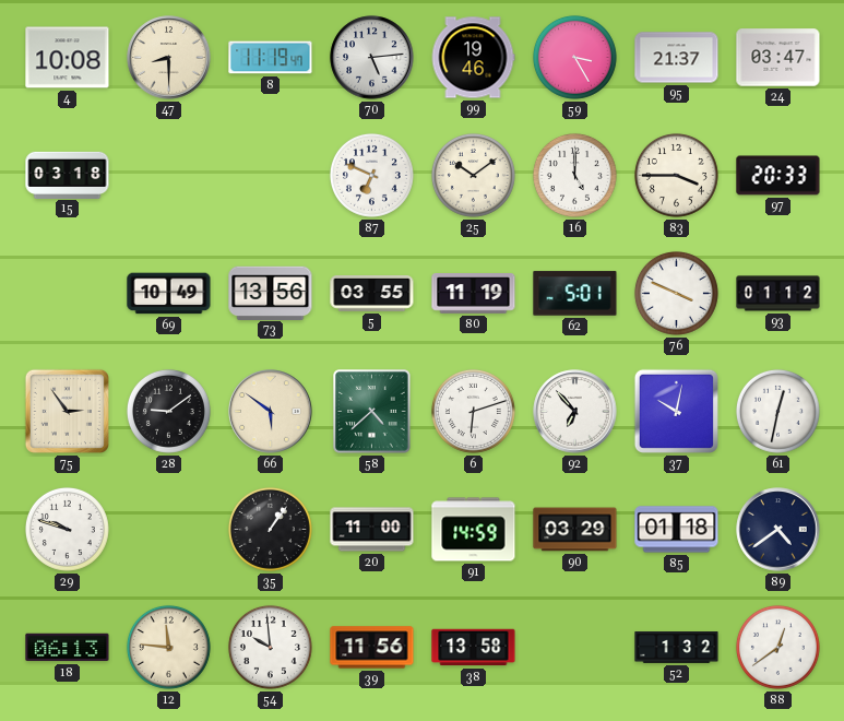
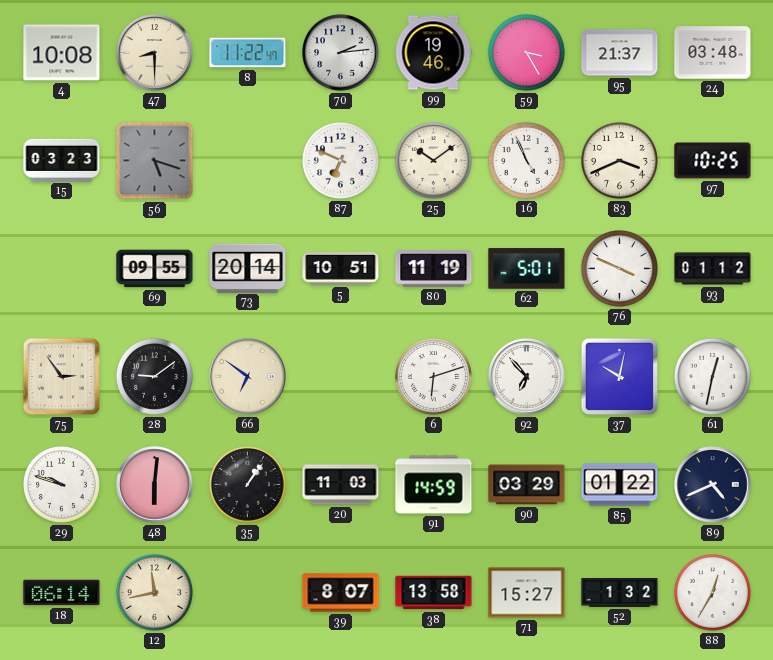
8: 11:19 -> 11:22 (248, 53)
70: 5:14 -> 2:14 (341, 53)
24: 03:47 -> 03:48 (713, 53)
15: 03:18 -> 03:23 (62, 160)
56: none -> 5:18 (155, 161)
16: 5:00 -> 4:56 (526, 160)
83: 3:45 -> 3:41 (619, 160)
97: 20:33 -> 10:25 (713, 161)
69: 10:49 -> 09:55 (155, 269)
73: 13:56 -> 20:14 (248, 268)
5: 03:55 -> 10:51 (341, 269)
66: 5:51 -> 6:51 (248, 377)
58: 4:38 -> none (372, 412)
48: none -> 6:01 (155, 485)
20: 11:00 -> 11:03 (341, 485)
85: 01:18 -> 01:22 (620, 485)
89: 4:39 -> 4:41 (713, 485)
18: 06:13 -> 06:14 (62, 593)
12: 11:46 -> 11:43 (154, 592)
54: 9:59 -> none (270, 647)
39: 11:56 -> 8:07 (341, 593)
71: none -> 15:27 (527, 593)
88: 12:39 -> 12:35 (712, 592)
